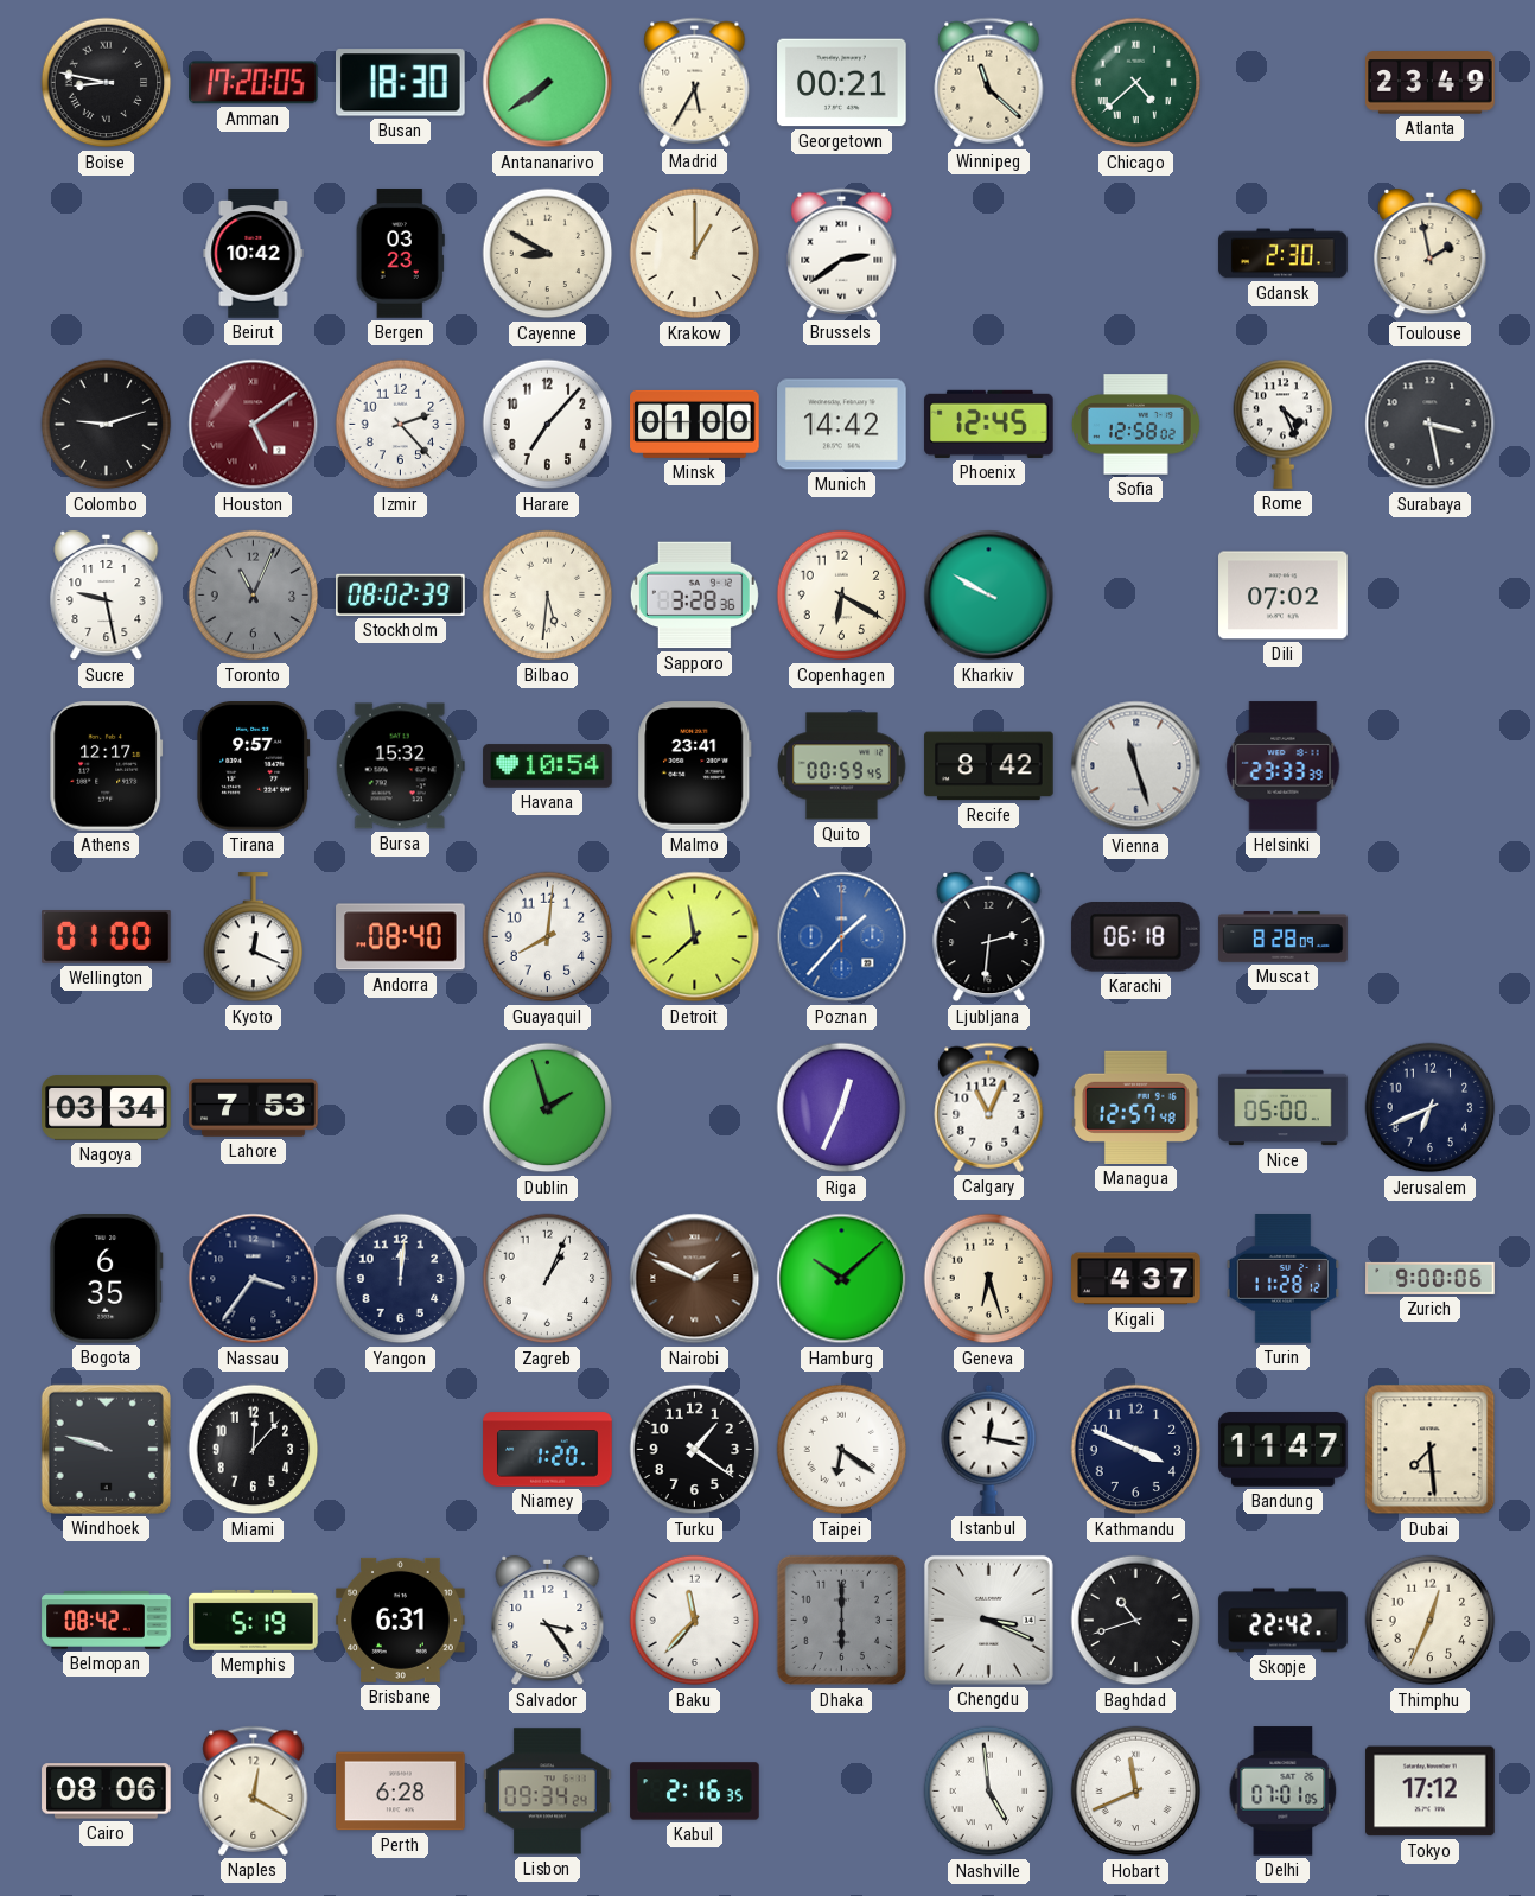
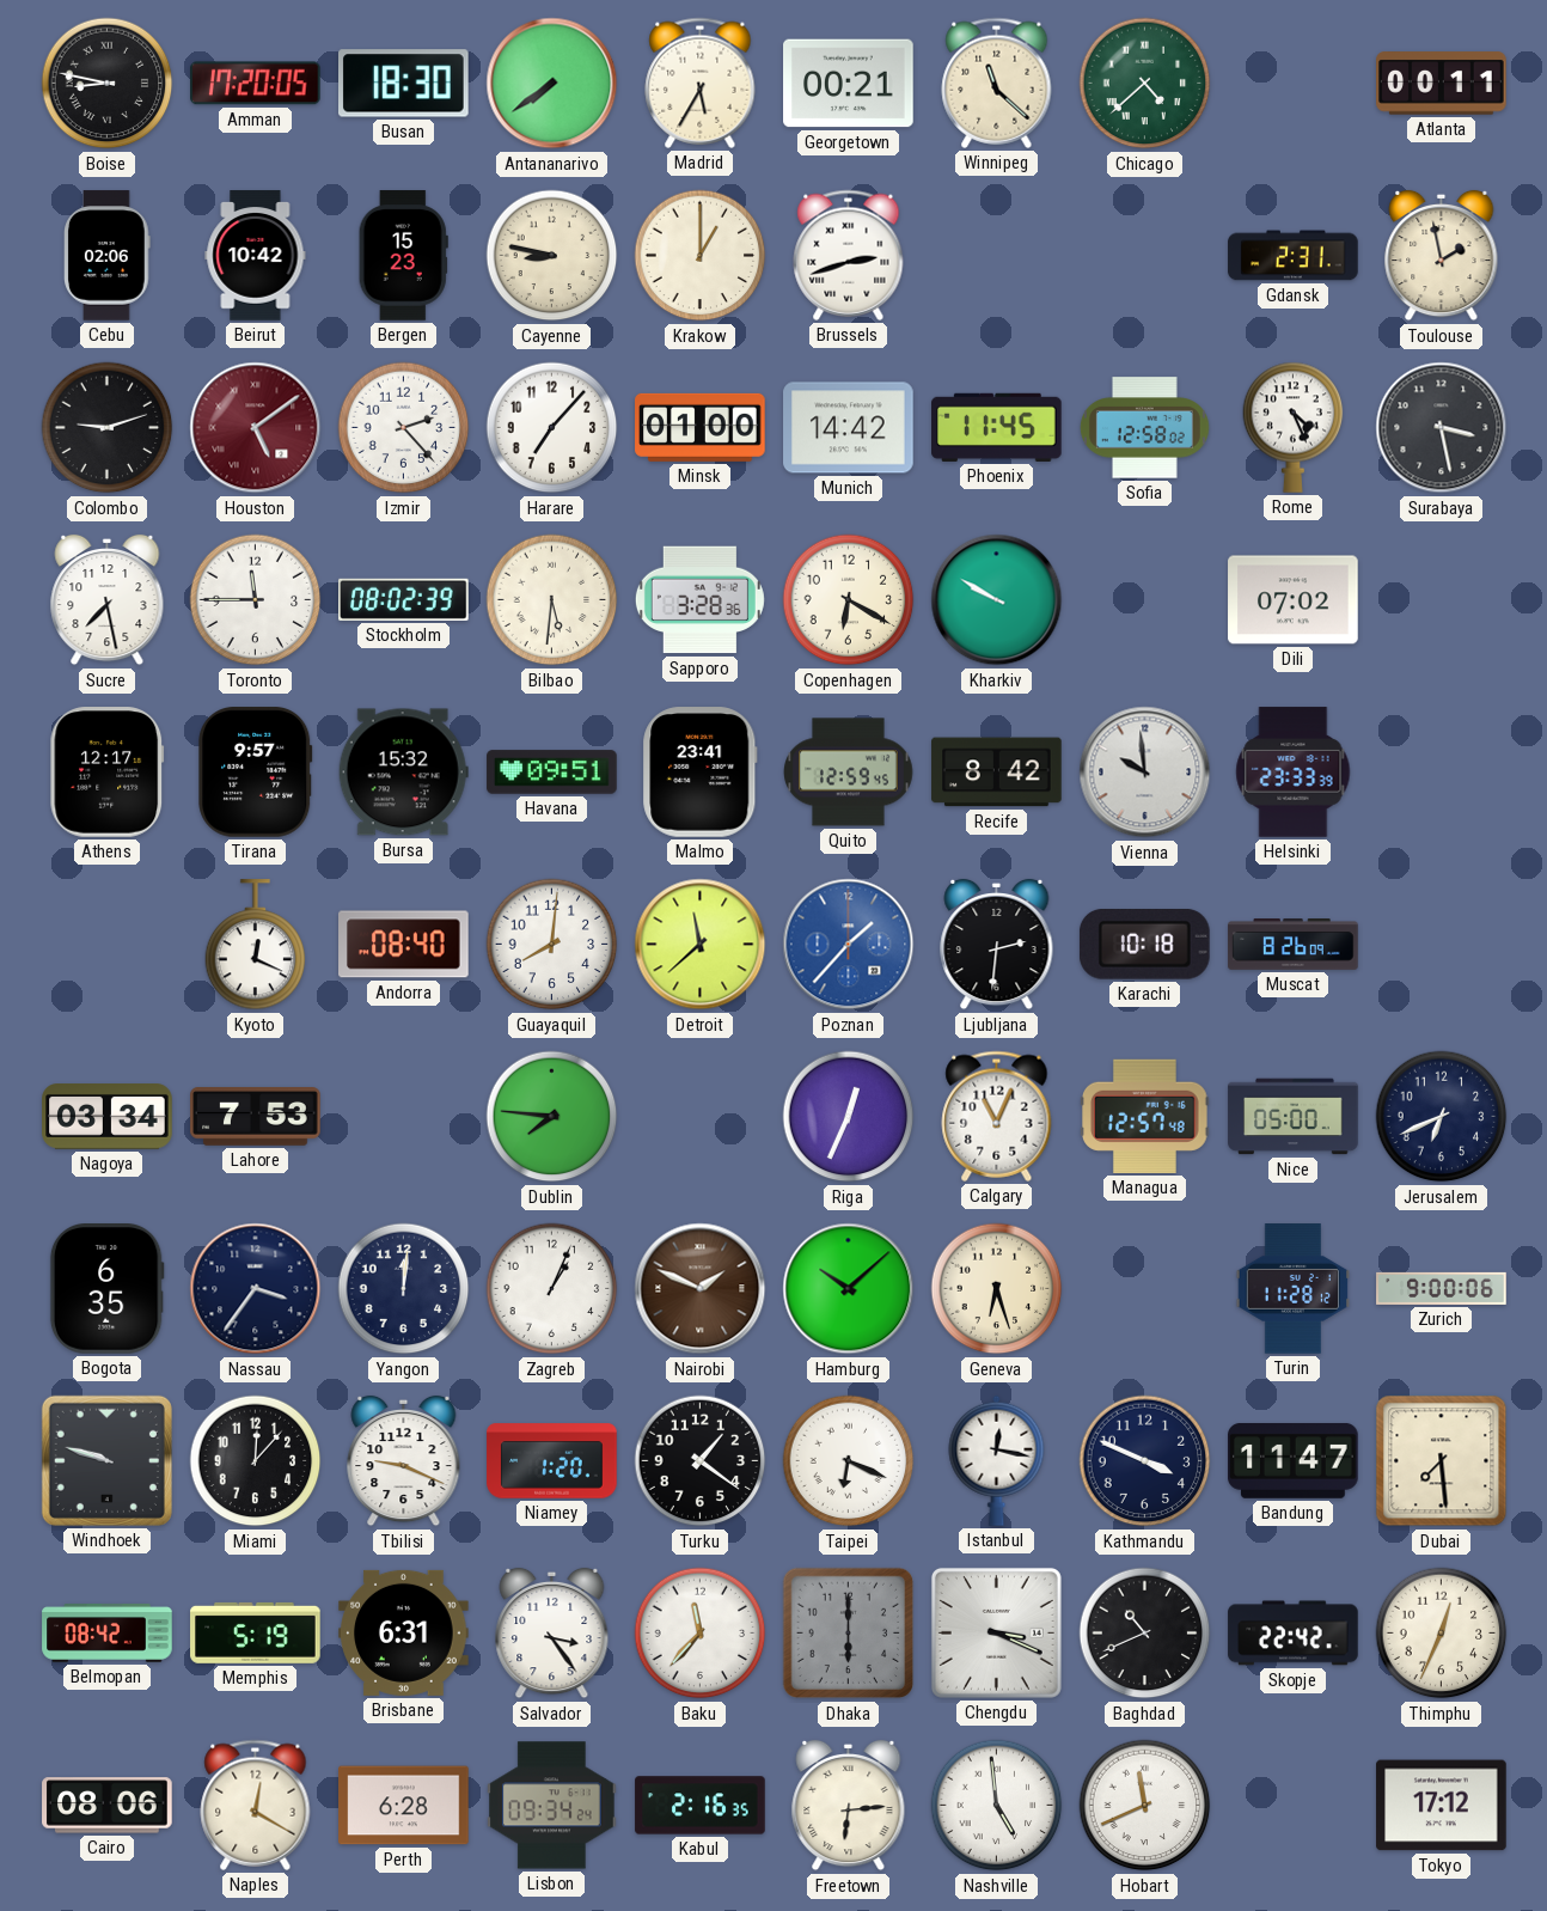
Atlanta: 23:49 -> 00:11 (1442, 84)
Cebu: none -> 02:06 (108, 256)
Bergen: 03:23 -> 15:23 (403, 256)
Cayenne: 8:50 -> 8:47 (552, 256)
Brussels: 2:39 -> 2:42 (849, 255)
Gdansk: 2:30 -> 2:31 (1294, 256)
Phoenix: 12:45 -> 11:45 (997, 427)
Sucre: 9:28 -> 7:28 (108, 600)
Toronto: 11:04 -> 11:45 (256, 600)
Toronto dial: grey -> white (256, 600)
Havana: 10:54 -> 09:51 (552, 773)
Quito: 00:59 -> 12:59 (849, 773)
Vienna: 11:27 -> 9:59 (1145, 773)
Wellington: 01:00 -> none (107, 937)
Karachi: 06:18 -> 10:18 (1144, 945)
Muscat: 8:28 -> 8:26 (1294, 945)
Dublin: 1:57 -> 7:46 (552, 1117)
Kigali: 4:37 -> none (1136, 1279)
Tbilisi: none -> 9:19 (404, 1461)
Taipei: 6:21 -> 6:19 (849, 1461)
Baghdad: 10:42 -> 10:41 (1145, 1634)
Freetown: none -> 6:14 (849, 1806)
Delhi: 07:01 -> none (1284, 1792)
